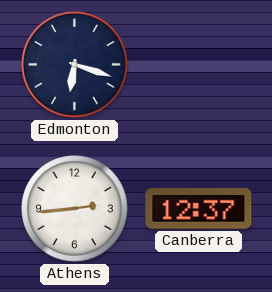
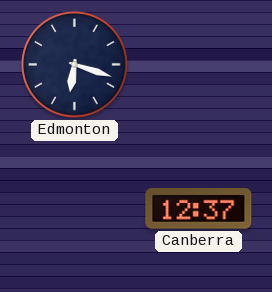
Athens: 2:44 -> none (75, 209)
